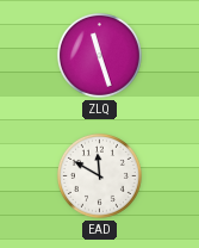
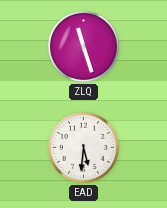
EAD: 11:50 -> 5:31 (83, 147)
